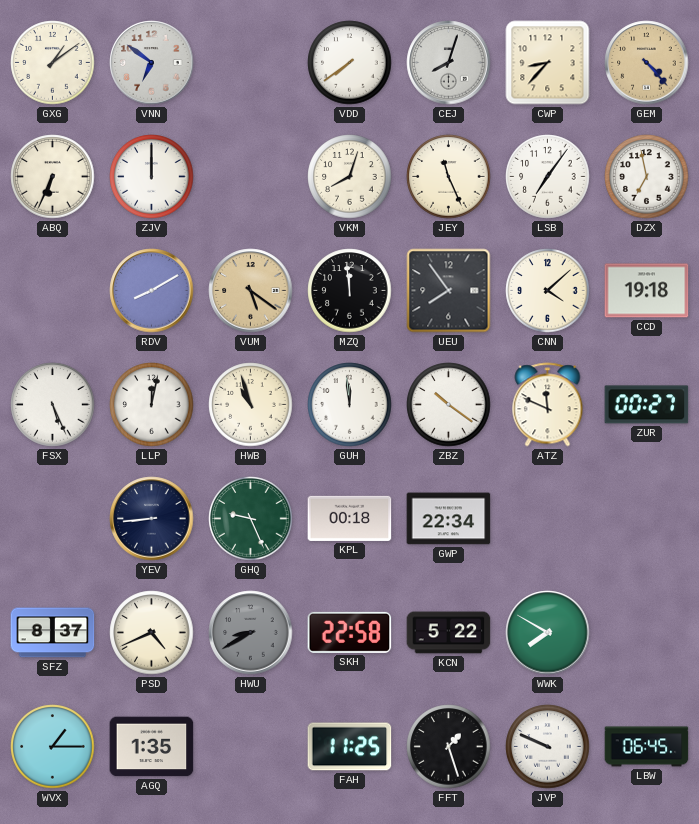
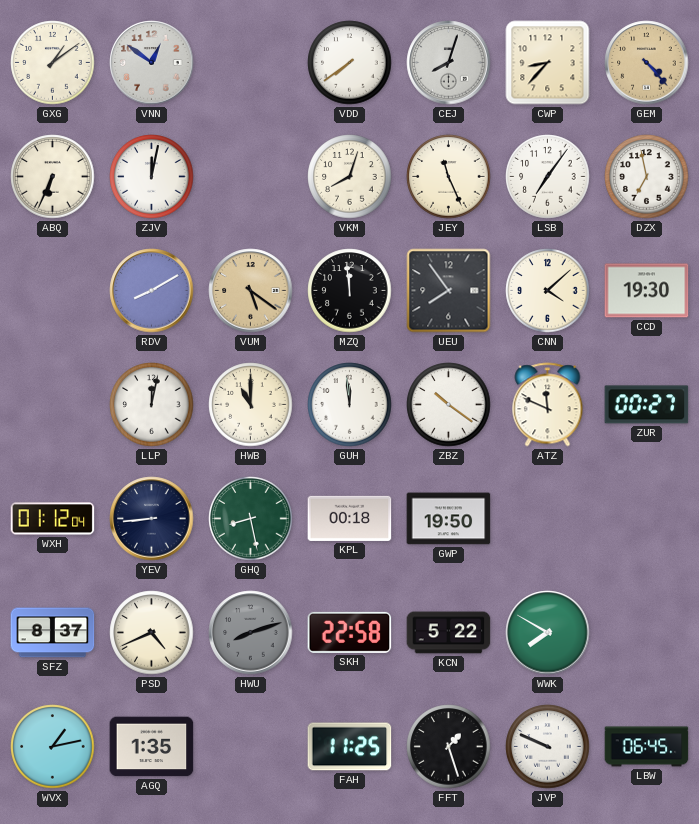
VNN: 6:51 -> 12:51 (152, 63)
ZJV: 12:00 -> 12:02 (152, 177)
CCD: 19:18 -> 19:30 (647, 291)
FSX: 5:26 -> none (53, 405)
HWB: 10:57 -> 11:00 (251, 405)
WXH: none -> 01:12 (53, 519)
GHQ: 9:26 -> 8:28 (251, 519)
GWP: 22:34 -> 19:50 (449, 519)
HWU: 8:40 -> 8:12 (251, 633)
WVX: 1:15 -> 1:13 (53, 747)
